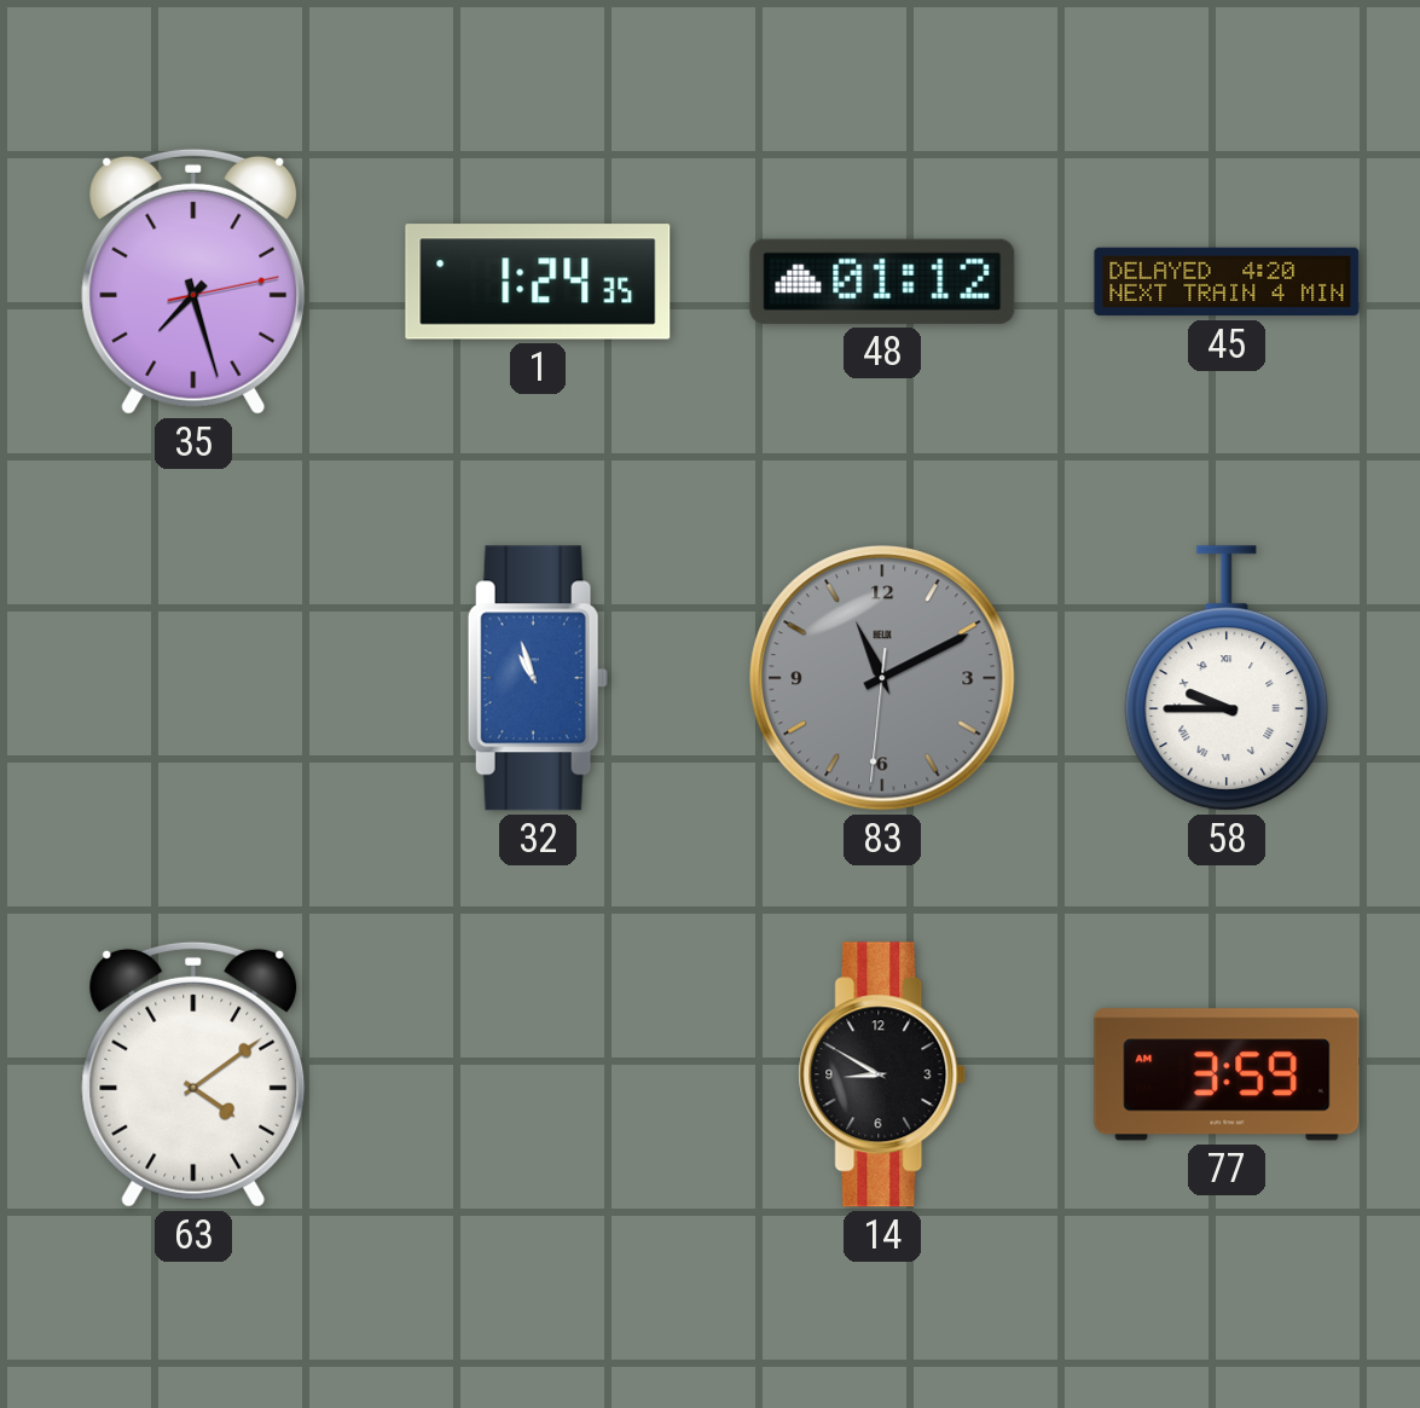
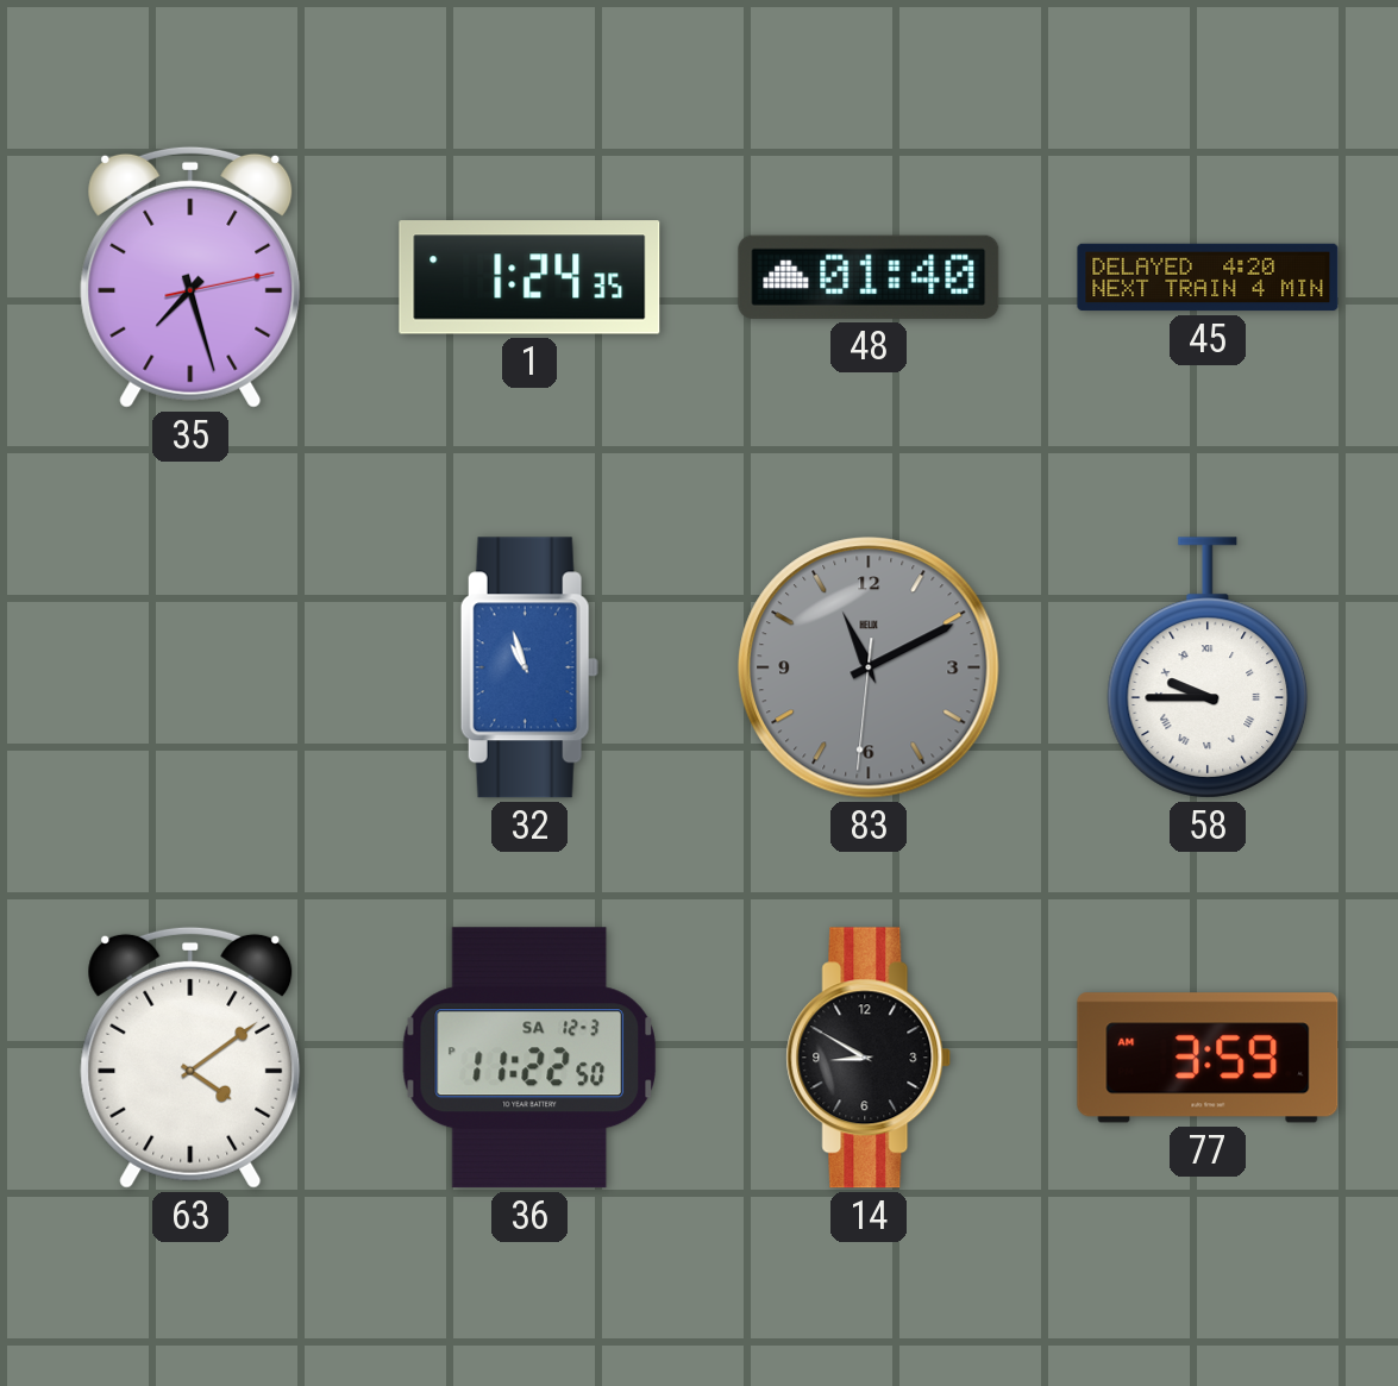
48: 01:12 -> 01:40 (869, 277)
36: none -> 11:22 (528, 1058)
